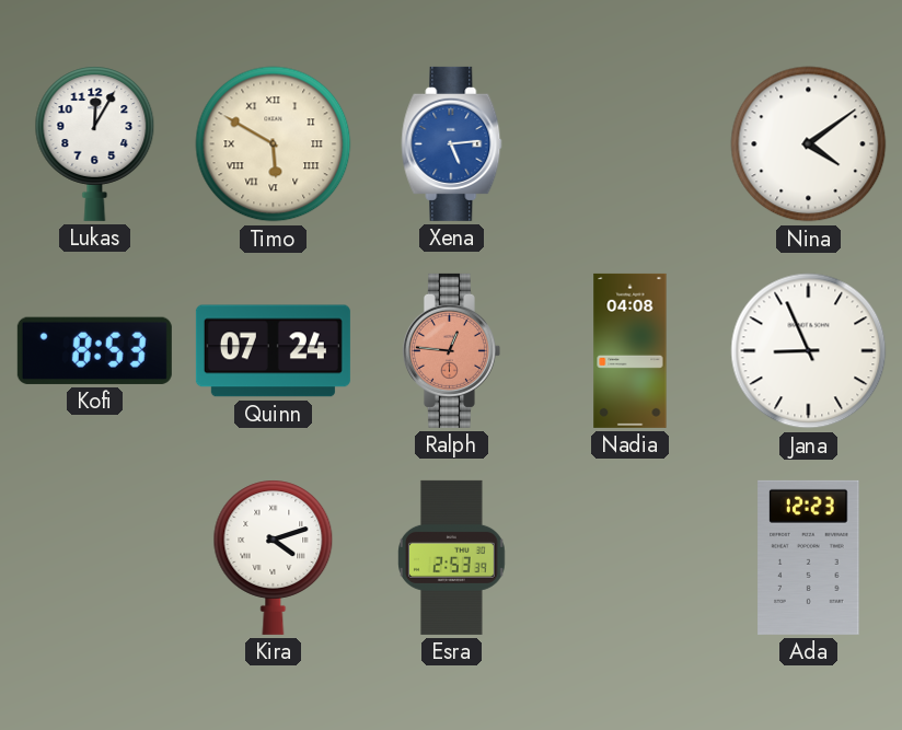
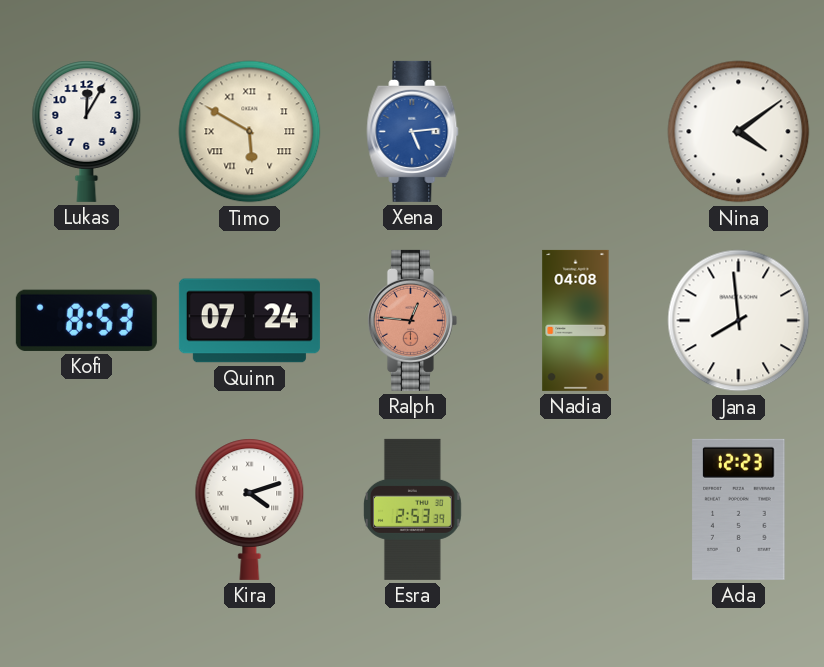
Jana: 8:56 -> 7:59 (739, 321)
